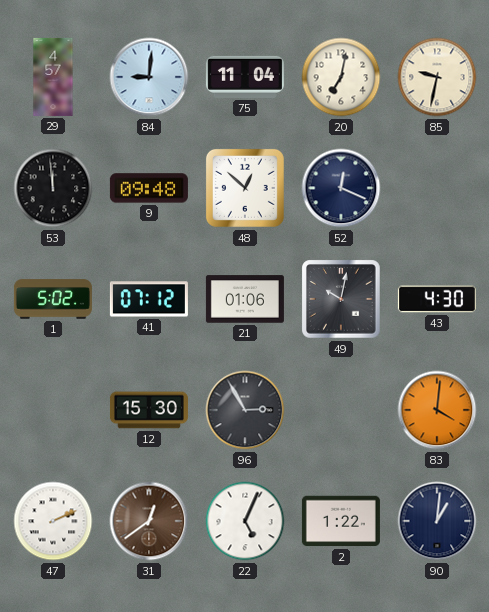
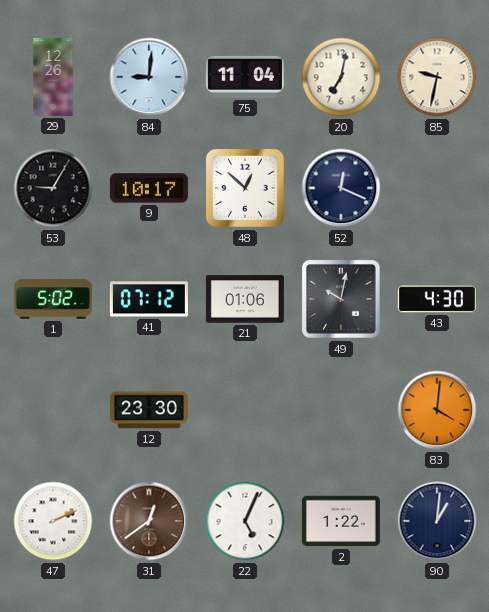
29: 4:57 -> 12:26 (53, 77)
53: 11:59 -> 9:05 (53, 188)
9: 09:48 -> 10:17 (149, 188)
12: 15:30 -> 23:30 (149, 410)
96: 2:55 -> none (245, 410)
